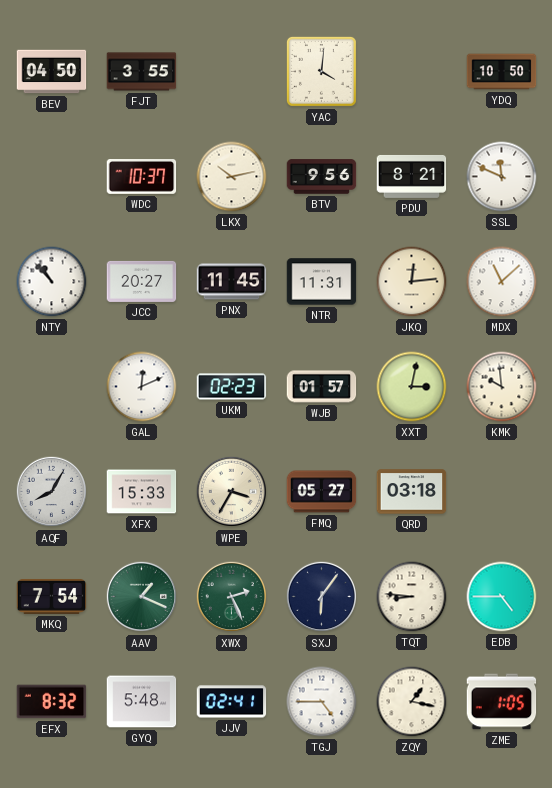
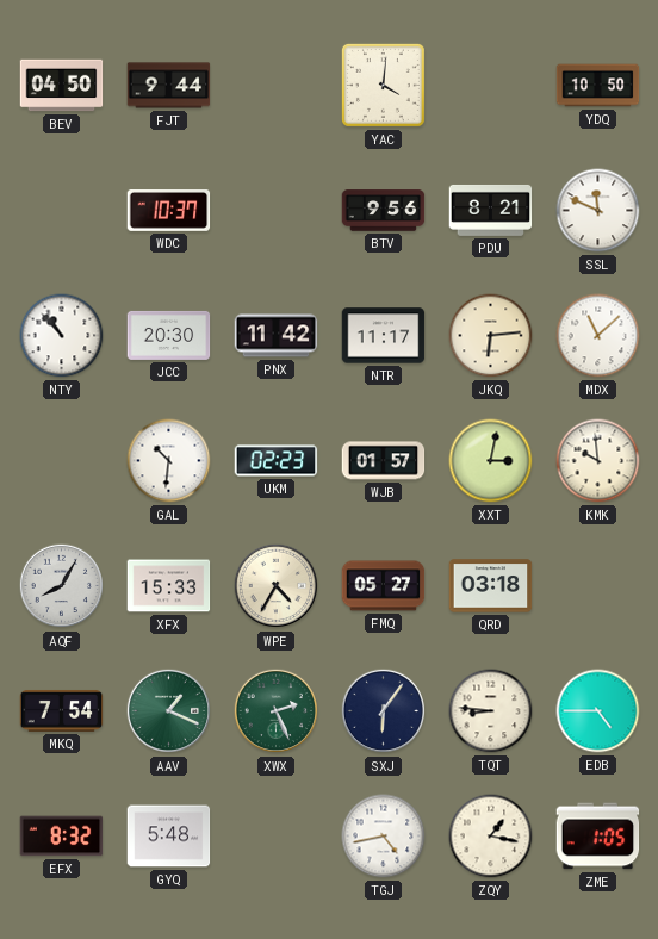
FJT: 3:55 -> 9:44 (169, 86)
LKX: 10:13 -> none (232, 177)
JCC: 20:27 -> 20:30 (169, 335)
PNX: 11:45 -> 11:42 (277, 336)
NTR: 11:31 -> 11:17 (384, 336)
JKQ: 12:14 -> 6:14 (491, 336)
GAL: 12:11 -> 10:31 (169, 461)
WPE: 3:35 -> 4:35 (277, 586)
JJV: 02:41 -> none (232, 702)
TGJ: 4:45 -> 4:43 (384, 837)
